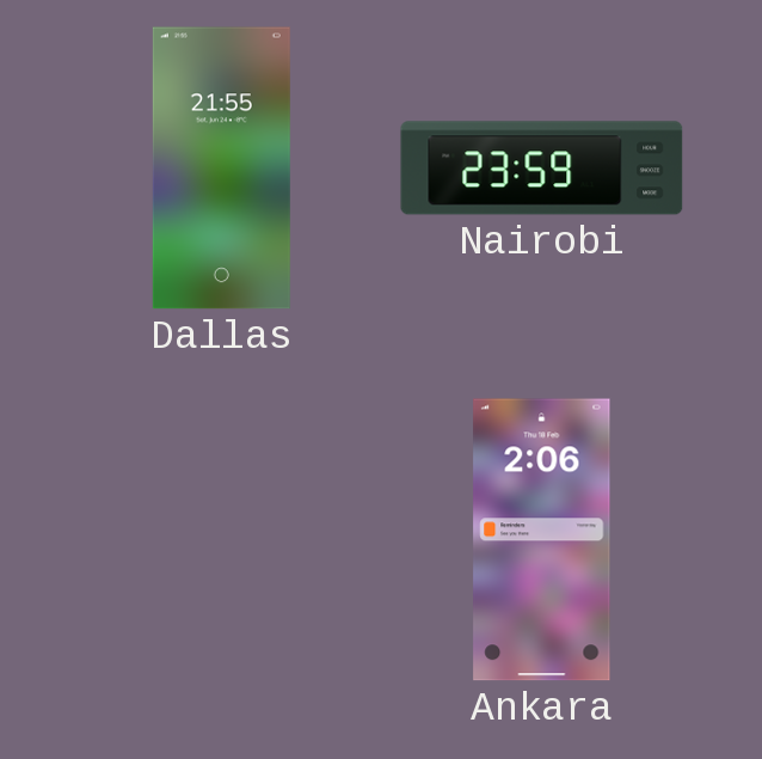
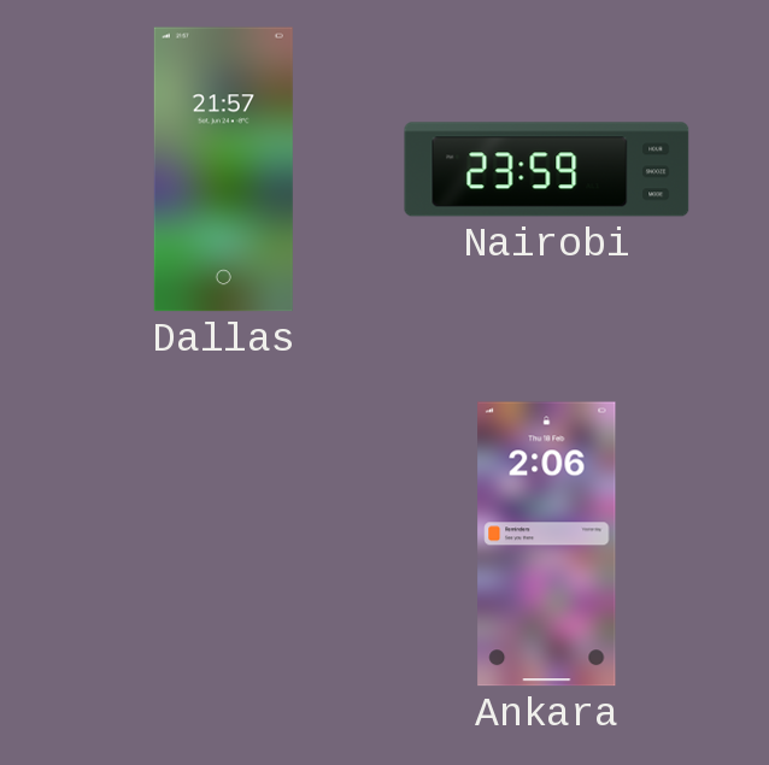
Dallas: 21:55 -> 21:57 (223, 170)
